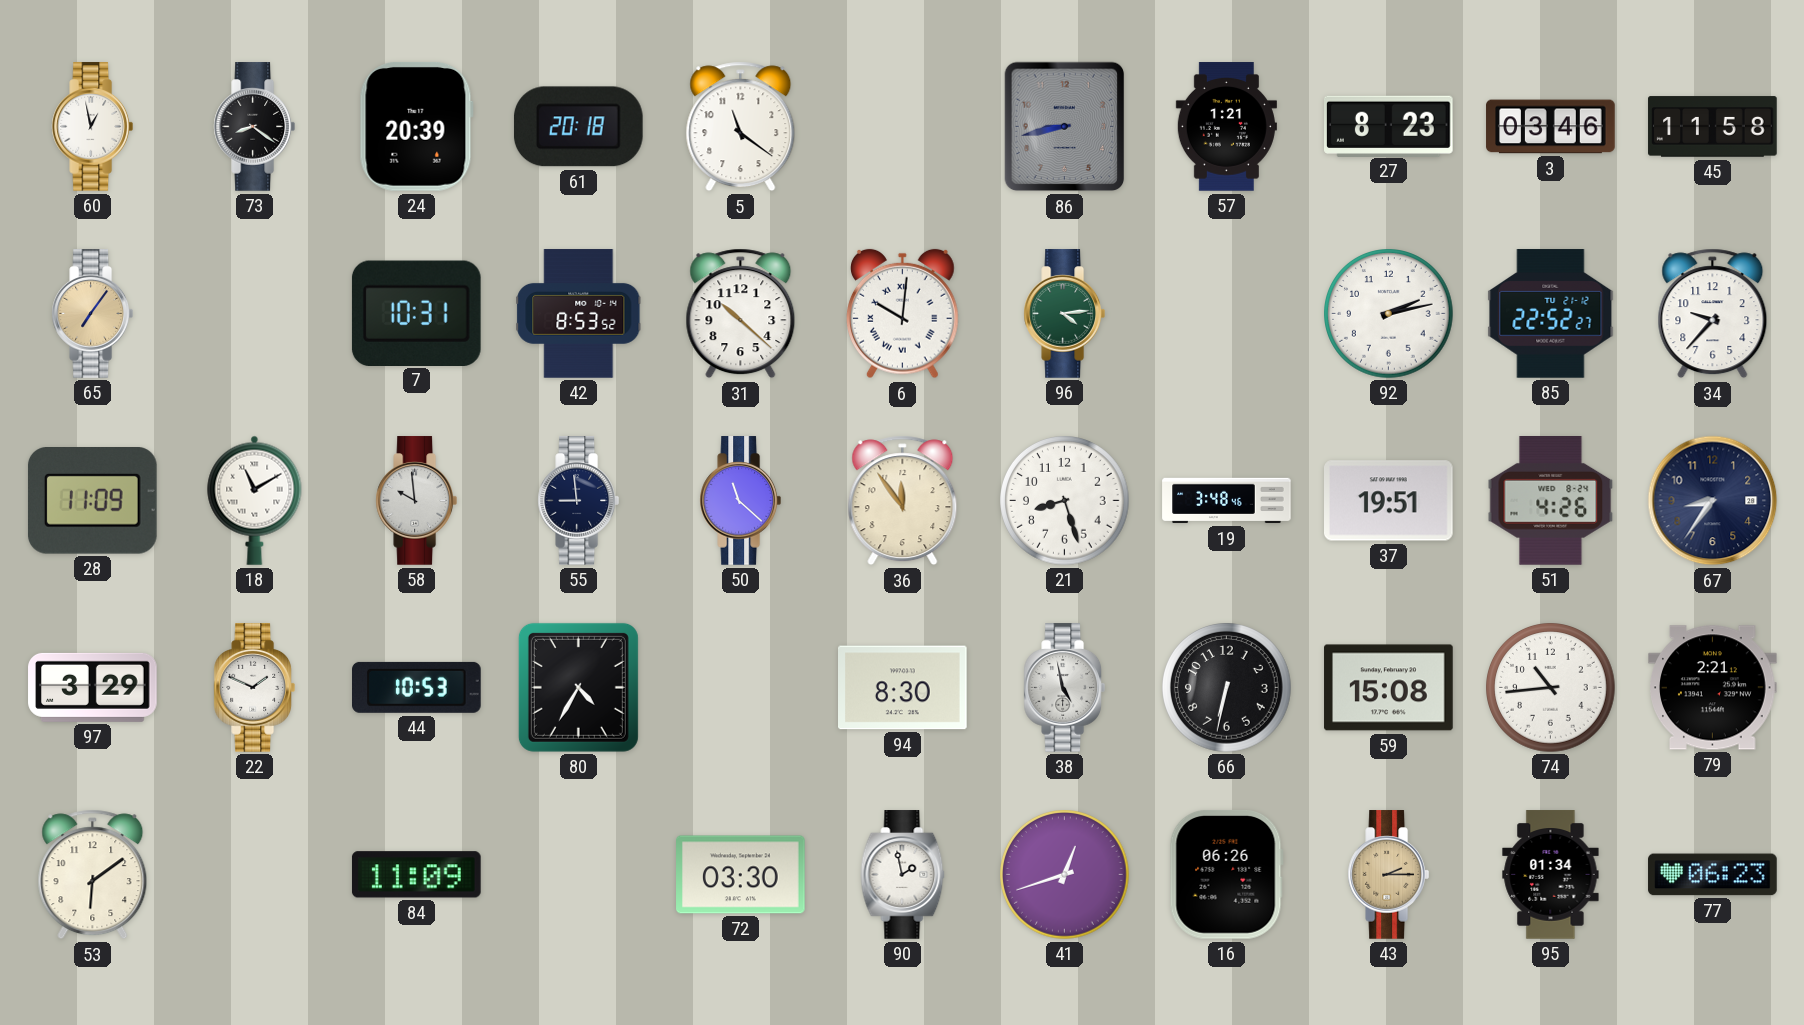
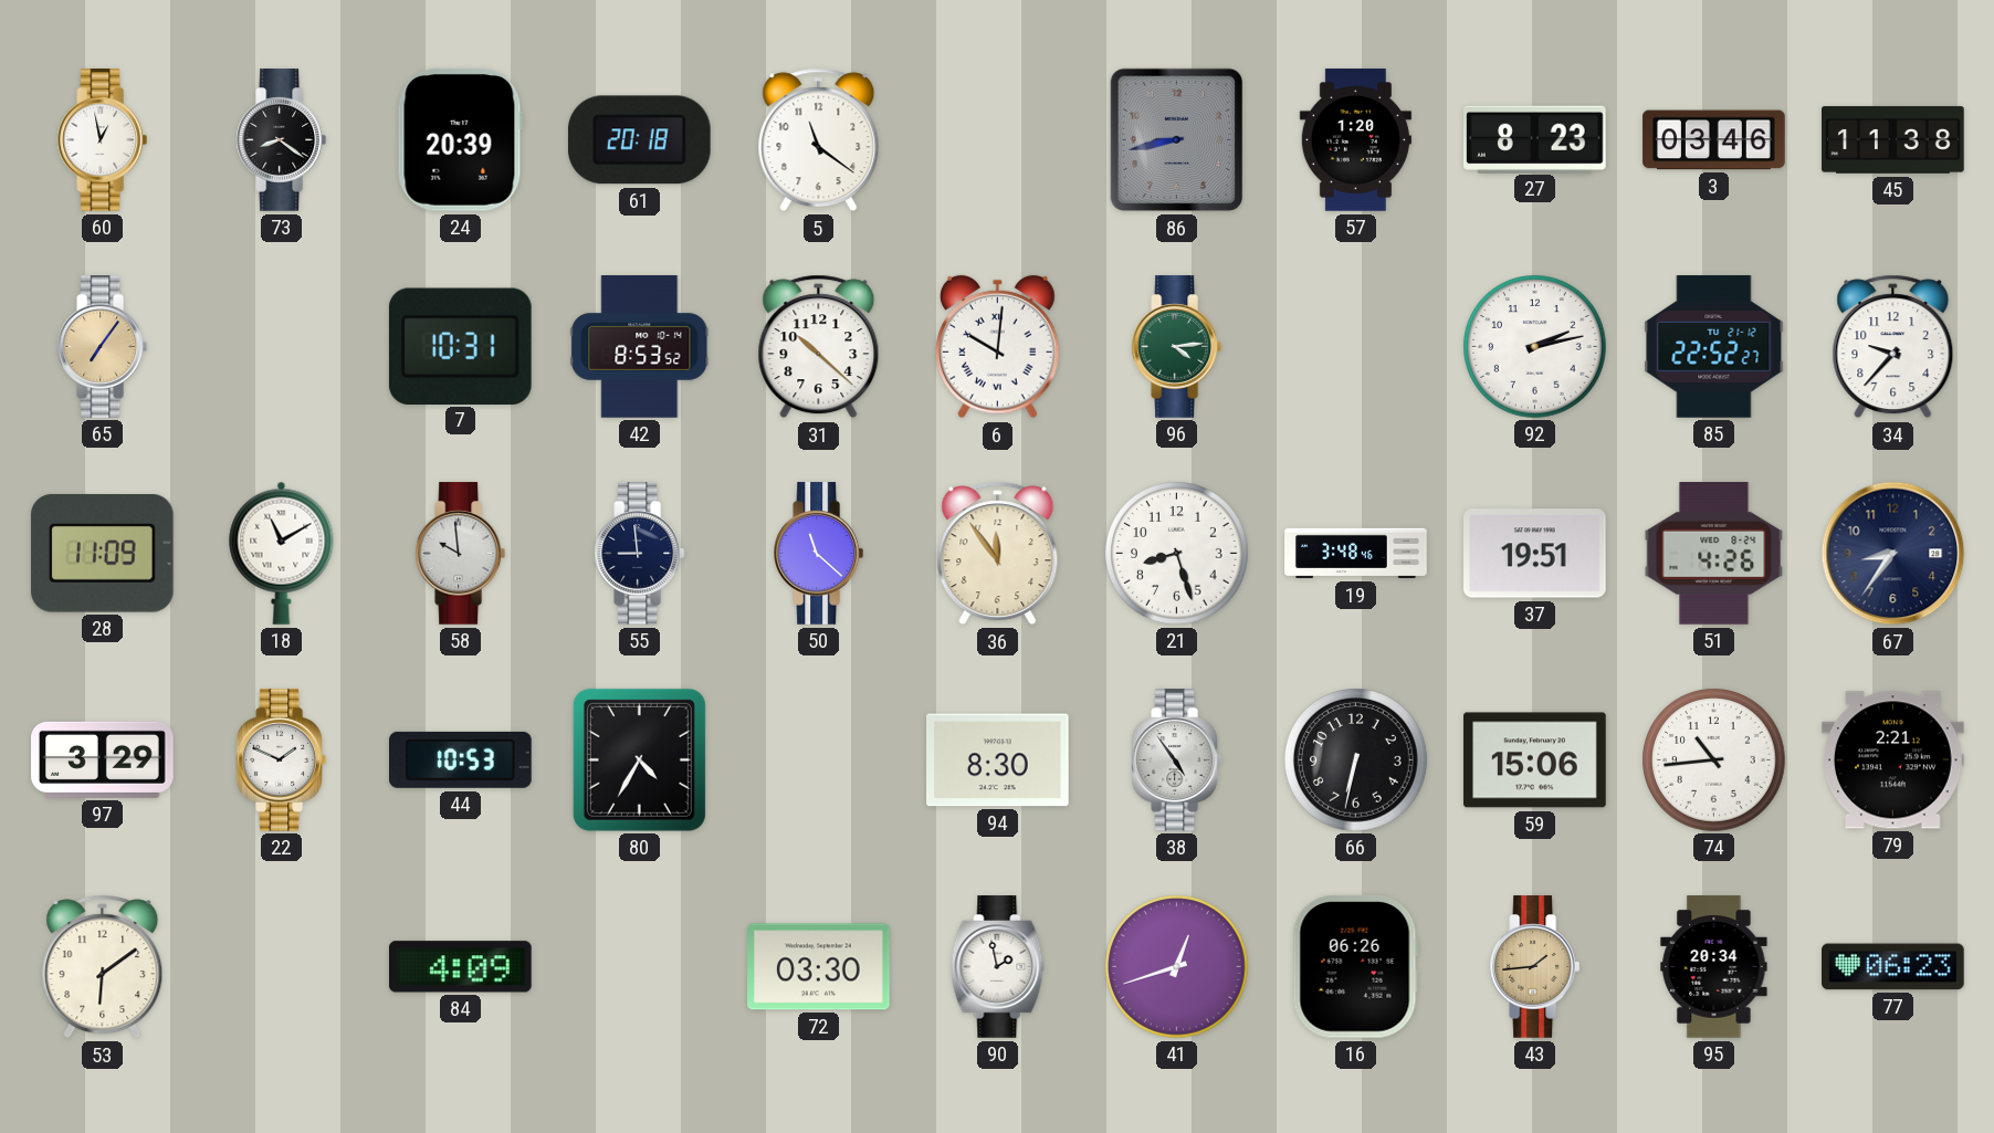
57: 1:21 -> 1:20 (1355, 140)
45: 11:58 -> 11:38 (1893, 140)
38: 4:58 -> 4:54 (1176, 760)
59: 15:08 -> 15:06 (1535, 760)
84: 11:09 -> 4:09 (460, 967)
43: 2:15 -> 1:44 (1534, 967)
95: 01:34 -> 20:34 (1714, 967)
